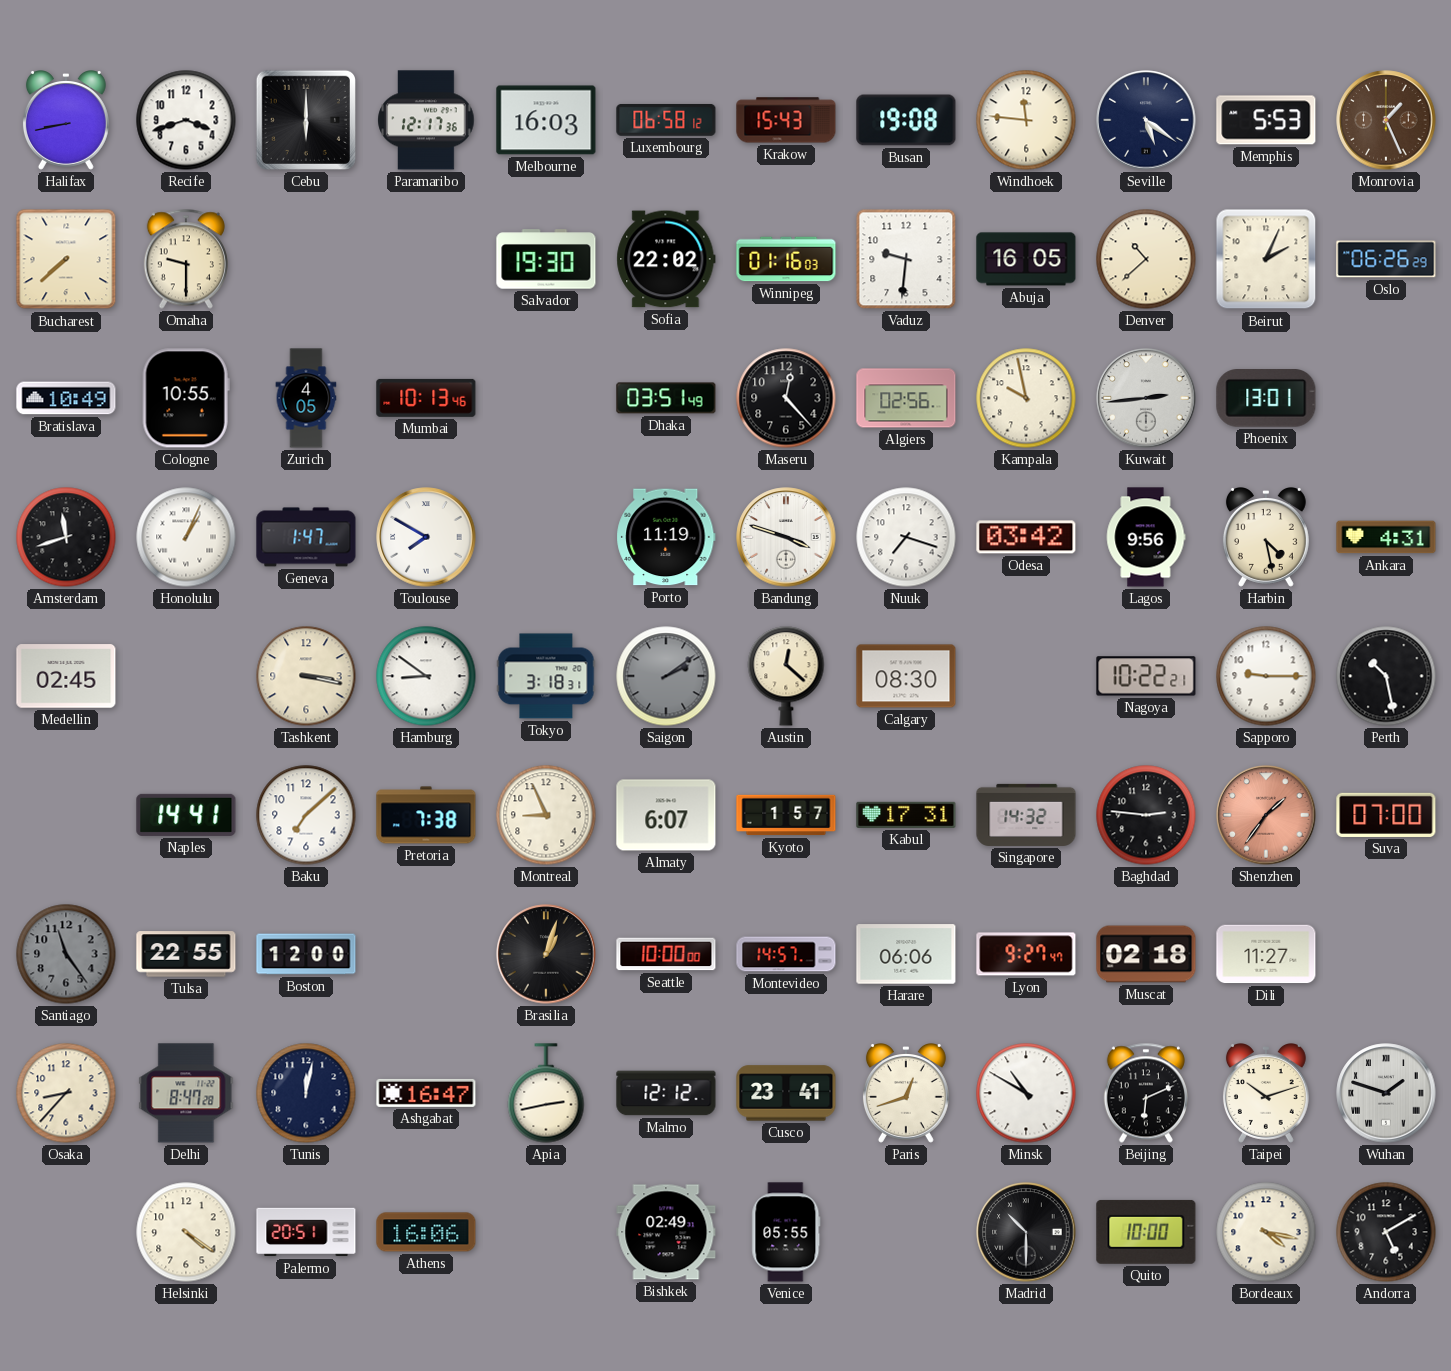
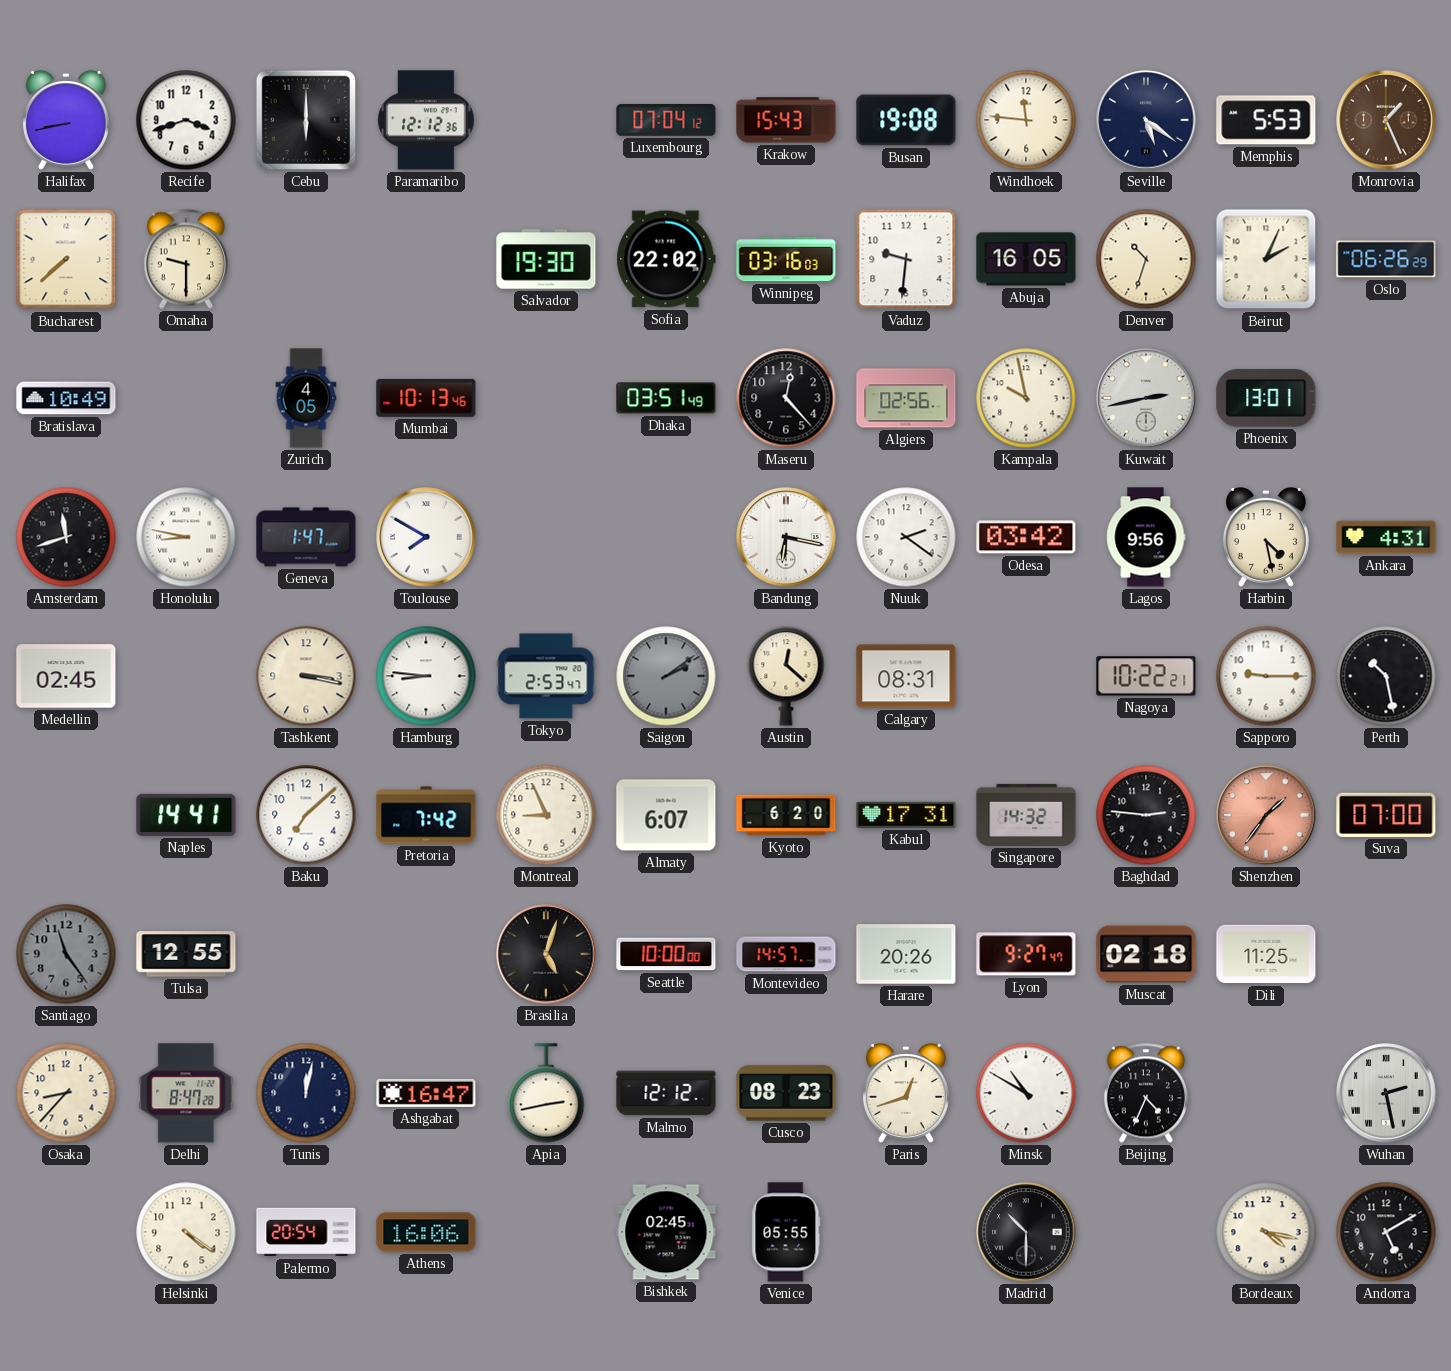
Paramaribo: 12:17 -> 12:12 (426, 120)
Melbourne: 16:03 -> none (546, 120)
Luxembourg: 06:58 -> 07:04 (666, 120)
Winnipeg: 01:16 -> 03:16 (786, 259)
Denver: 10:38 -> 10:33 (1146, 259)
Cologne: 10:55 -> none (186, 398)
Kuwait: 2:44 -> 2:43 (1146, 398)
Honolulu: 1:04 -> 8:47 (186, 537)
Porto: 11:19 -> none (666, 537)
Bandung: 3:48 -> 6:17 (786, 537)
Nuuk: 7:18 -> 2:21 (906, 537)
Hamburg: 8:51 -> 8:46 (426, 676)
Tokyo: 3:18 -> 2:53 (546, 676)
Calgary: 08:30 -> 08:31 (906, 676)
Pretoria: 7:38 -> 7:42 (426, 815)
Kyoto: 1:57 -> 6:20 (786, 815)
Tulsa: 22:55 -> 12:55 (186, 954)
Boston: 12:00 -> none (306, 954)
Brasilia: 1:03 -> 5:03 (546, 954)
Harare: 06:06 -> 20:26 (906, 954)
Dili: 11:27 -> 11:25 (1266, 954)
Cusco: 23:41 -> 08:23 (786, 1093)
Beijing: 6:11 -> 4:34 (1146, 1093)
Taipei: 10:12 -> none (1266, 1094)
Wuhan: 1:48 -> 2:28 (1386, 1093)
Palermo: 20:51 -> 20:54 (306, 1232)
Bishkek: 02:49 -> 02:45 (666, 1232)
Quito: 10:00 -> none (1146, 1232)
